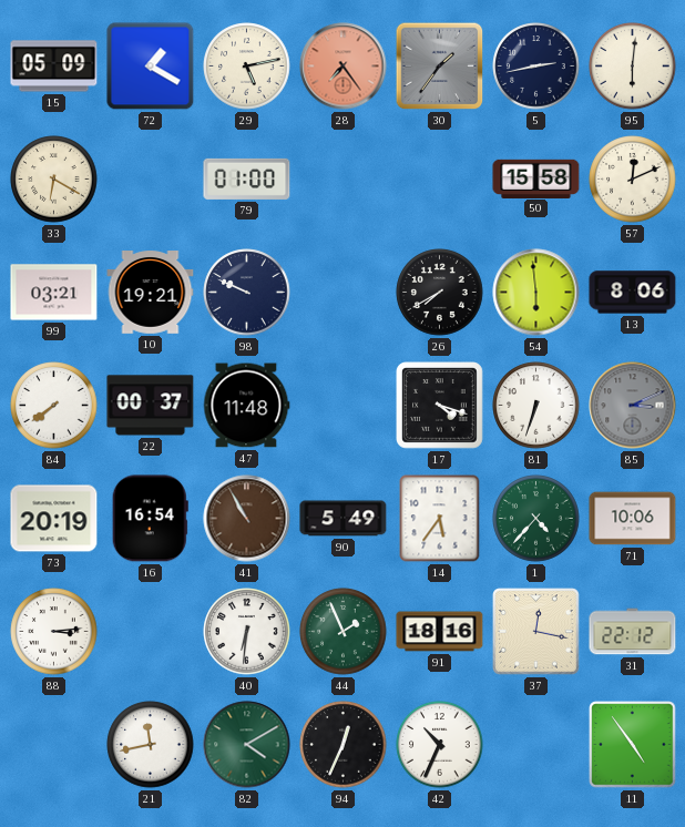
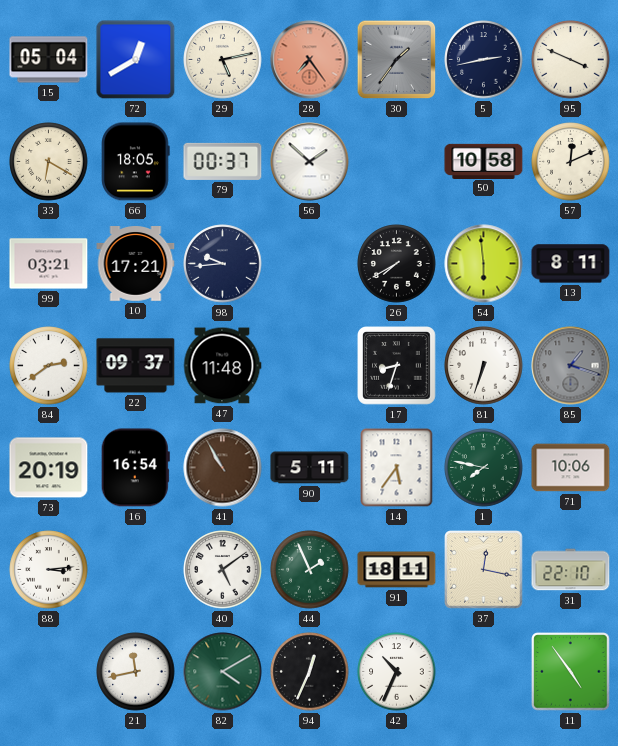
15: 05:09 -> 05:04 (49, 60)
72: 1:20 -> 12:40 (136, 60)
95: 6:01 -> 3:49 (571, 60)
66: none -> 18:05 (136, 162)
79: 01:00 -> 00:37 (223, 161)
56: none -> 1:52 (310, 162)
50: 15:58 -> 10:58 (484, 161)
10: 19:21 -> 17:21 (136, 264)
98: 9:49 -> 9:44 (223, 264)
13: 8:06 -> 8:11 (571, 264)
84: 7:39 -> 2:39 (49, 366)
22: 00:37 -> 09:37 (136, 366)
17: 4:18 -> 8:33 (397, 366)
85: 3:11 -> 1:18 (571, 366)
90: 5:49 -> 5:11 (310, 468)
1: 4:37 -> 7:47 (484, 468)
40: 6:31 -> 5:09 (223, 570)
91: 18:16 -> 18:11 (397, 570)
31: 22:12 -> 22:10 (571, 570)
